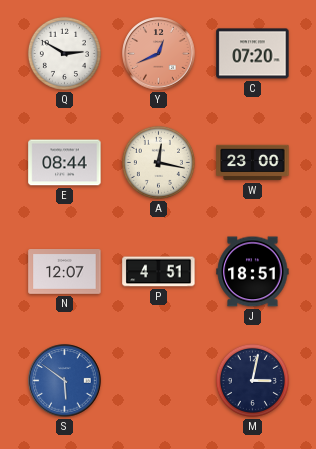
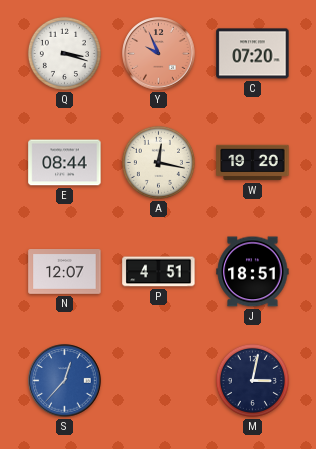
Q: 2:50 -> 3:18 (64, 53)
Y: 12:41 -> 9:56 (159, 54)
W: 23:00 -> 19:20 (253, 163)
S: 5:51 -> 12:37 (65, 381)
